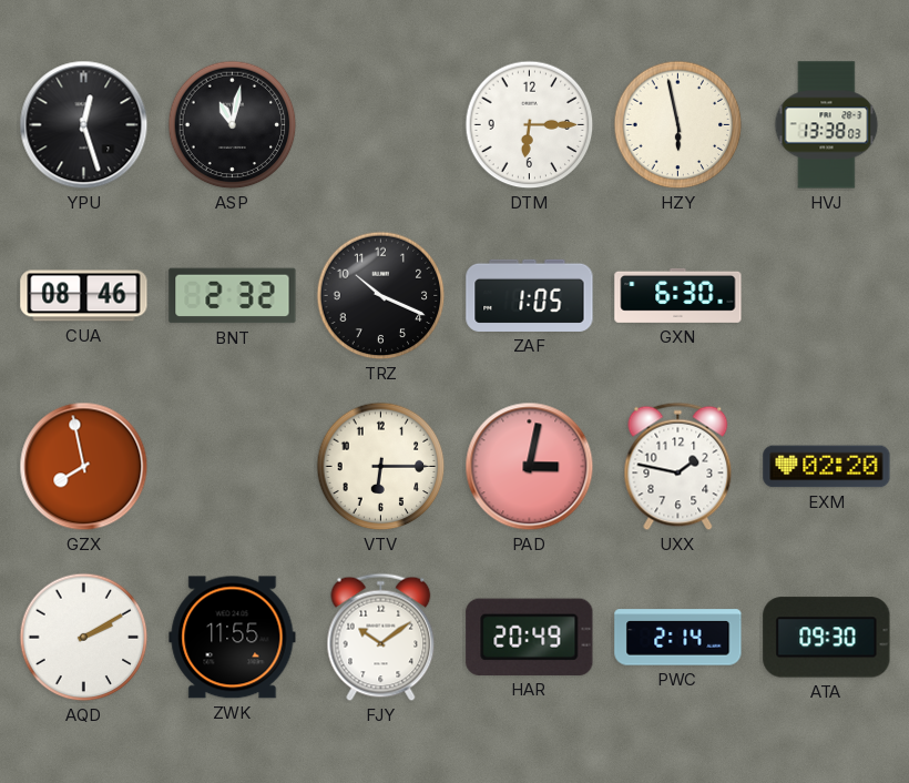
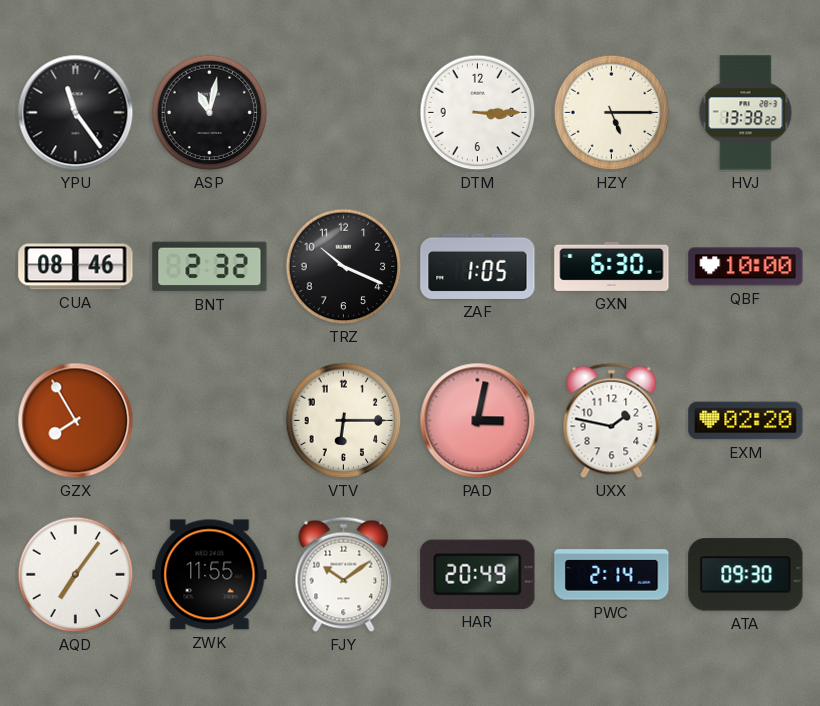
YPU: 12:27 -> 11:24 (76, 113)
DTM: 6:15 -> 3:15 (478, 113)
HZY: 5:58 -> 5:15 (612, 113)
HVJ: 13:38:03 -> 13:38:22 (746, 113)
QBF: none -> 10:00 (746, 267)
GZX: 7:58 -> 7:55 (76, 421)
AQD: 2:10 -> 7:06 (76, 575)
